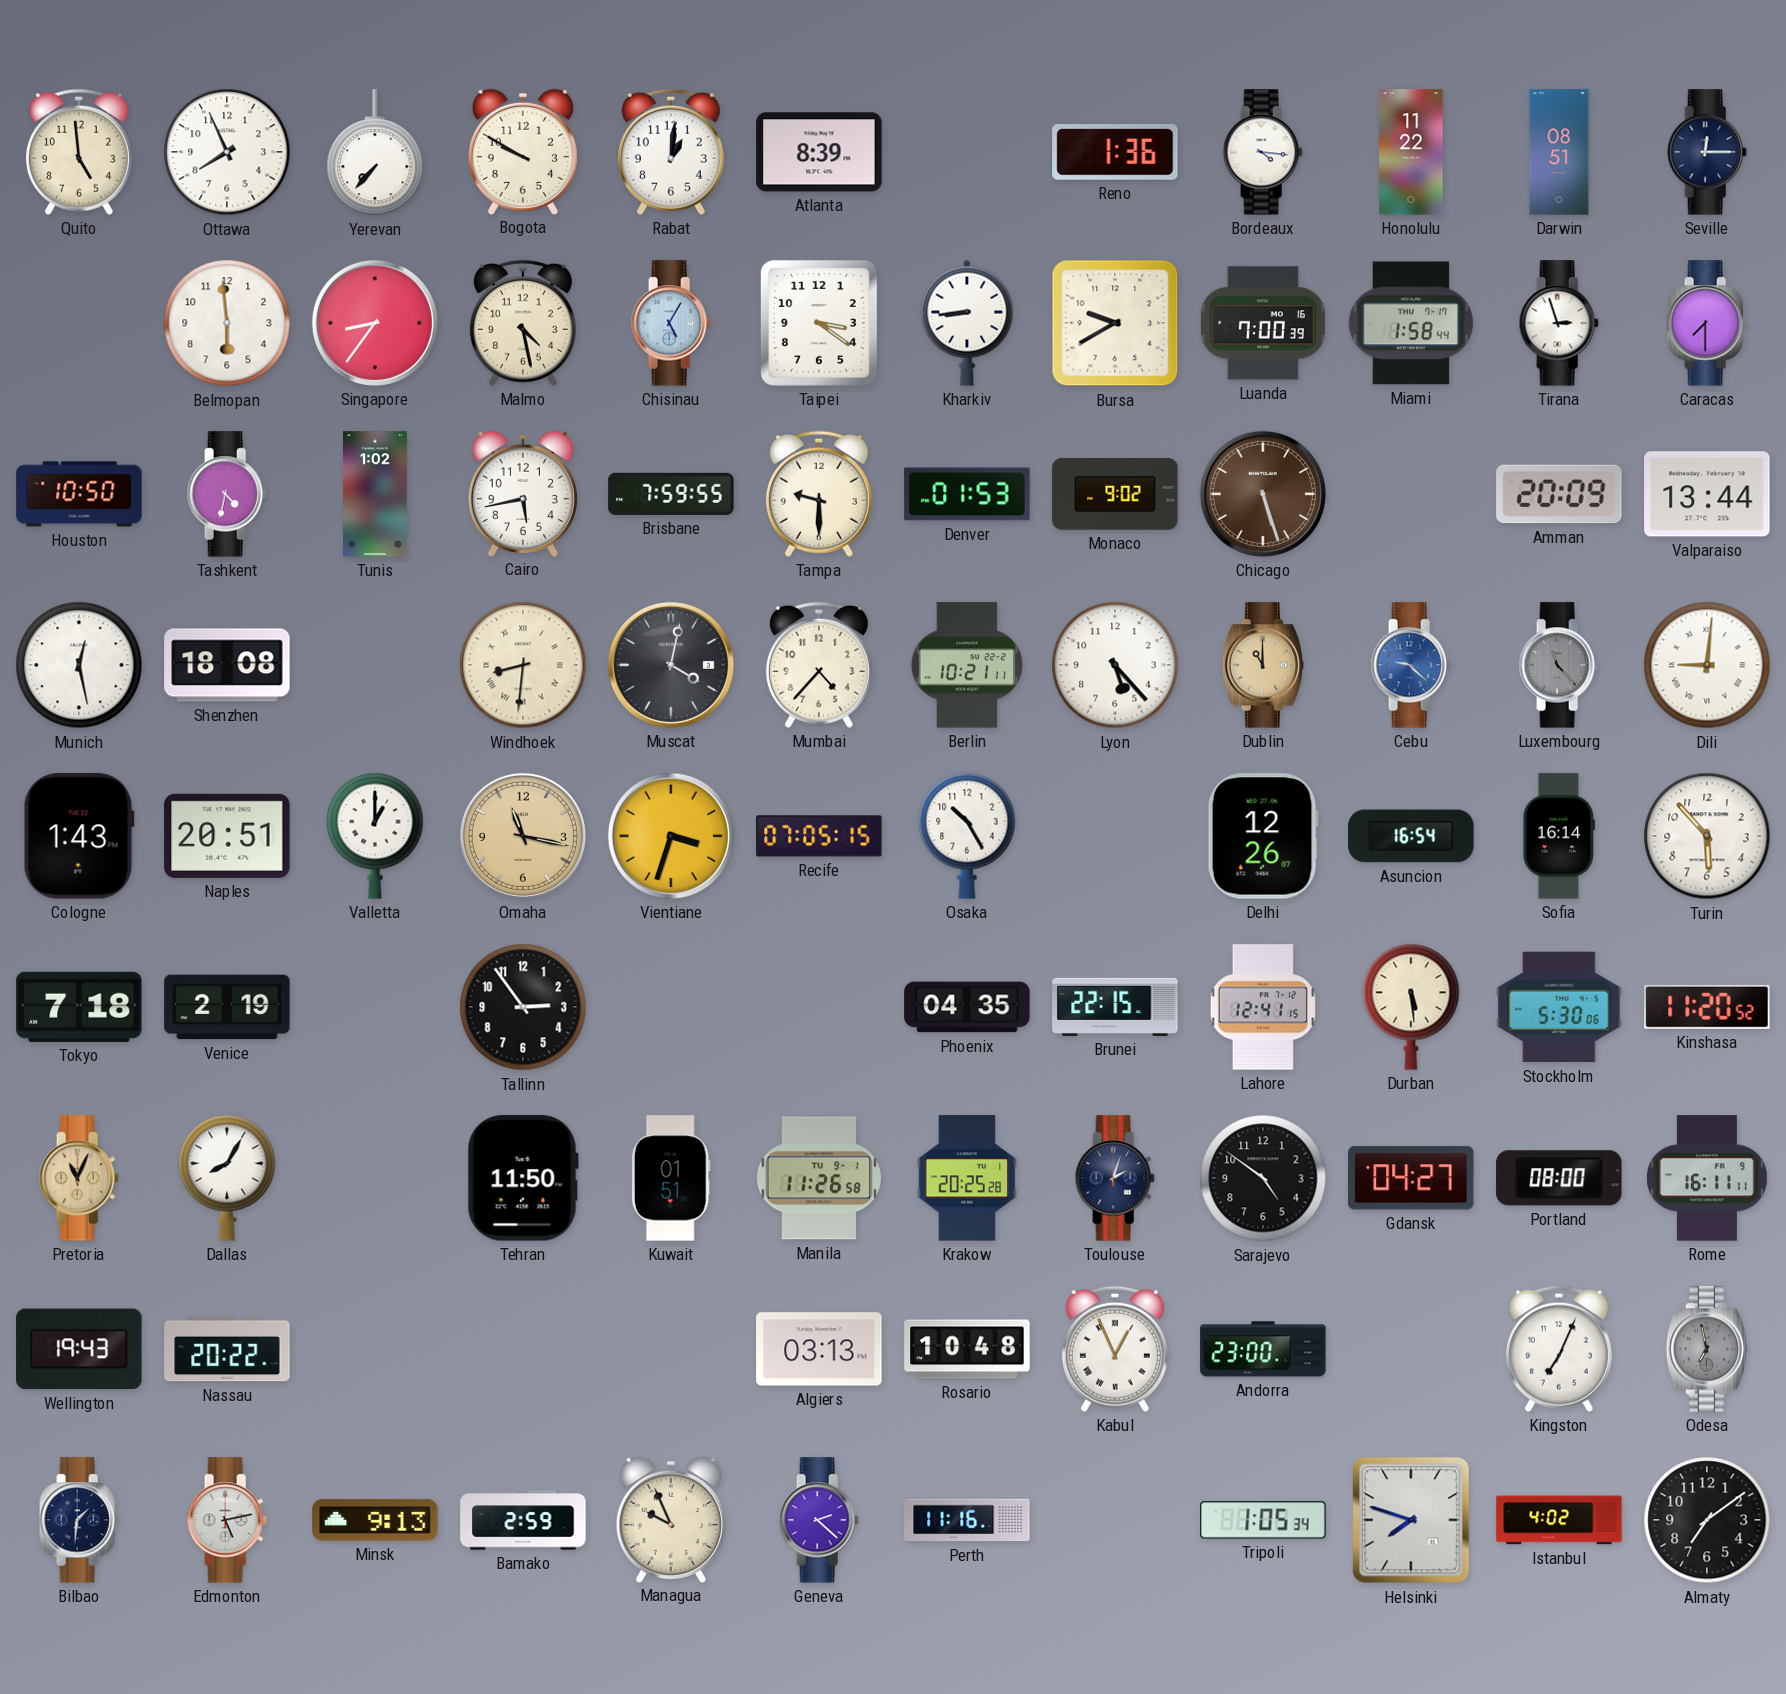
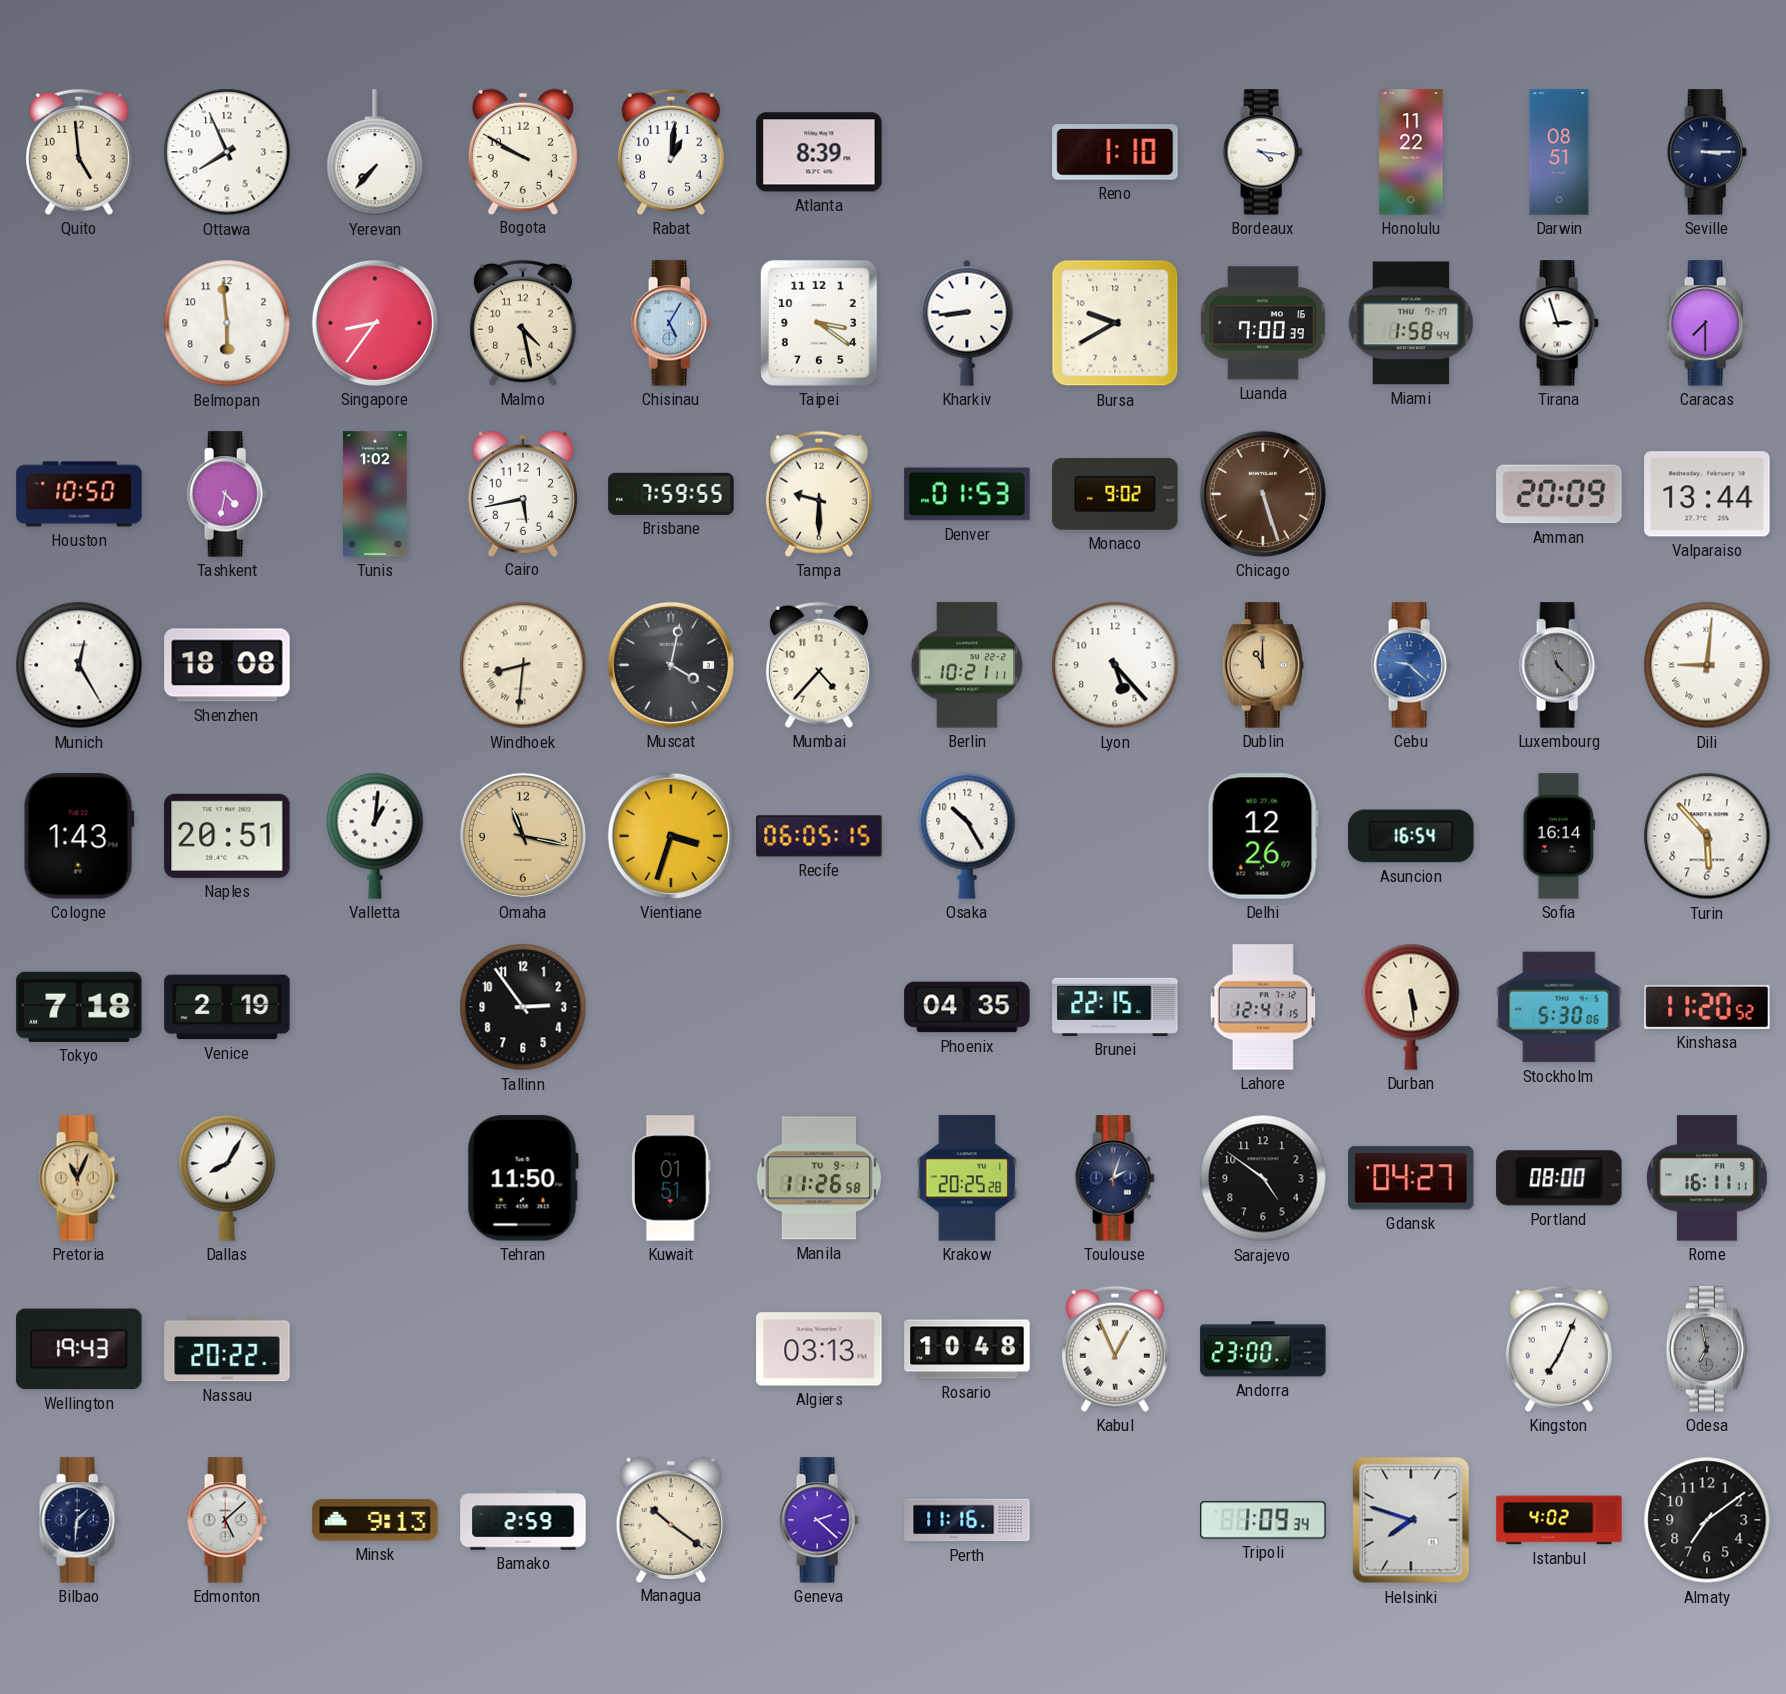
Reno: 1:36 -> 1:10 (1115, 152)
Seville: 12:15 -> 3:15 (1707, 152)
Munich: 12:28 -> 12:25 (79, 665)
Valletta: 1:00 -> 1:01 (375, 836)
Recife: 07:05 -> 06:05 (819, 836)
Edmonton: 5:13 -> 5:08 (227, 1520)
Managua: 9:56 -> 10:21 (671, 1519)
Tripoli: 1:05 -> 1:09 (1263, 1520)
